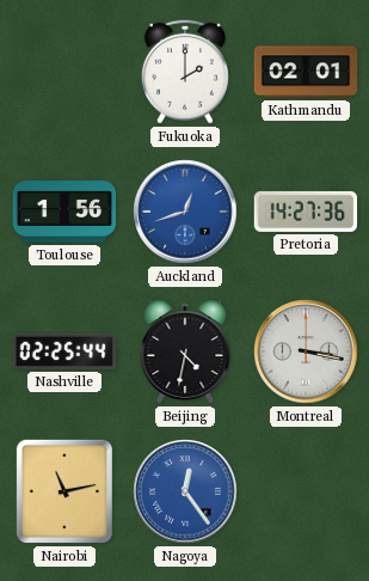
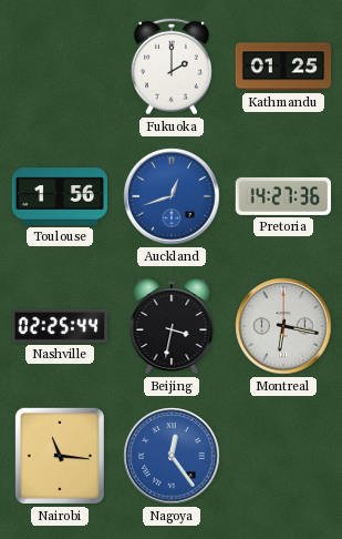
Kathmandu: 02:01 -> 01:25 (283, 67)
Beijing: 4:32 -> 3:32 (172, 327)
Montreal: 3:17 -> 6:17 (283, 326)
Nairobi: 11:13 -> 11:16 (60, 456)
